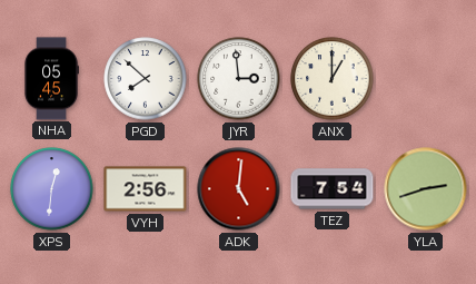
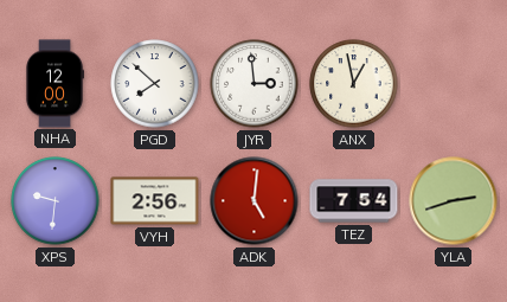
NHA: 05:45 -> 12:00 (54, 84)
ANX: 1:00 -> 12:58 (354, 84)
XPS: 12:31 -> 9:31 (56, 201)
